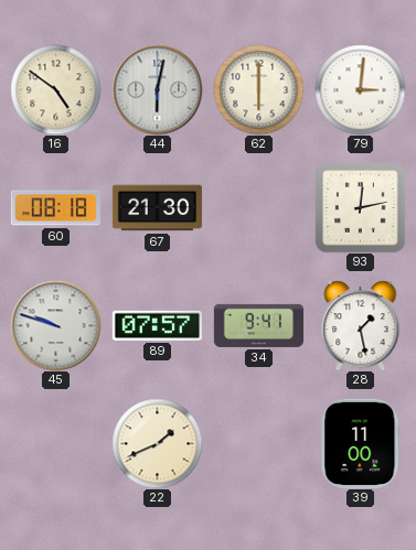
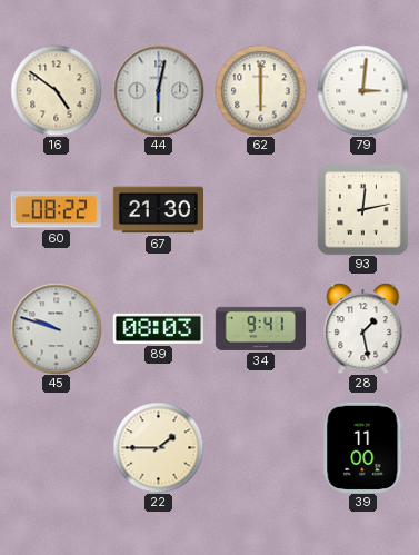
60: 08:18 -> 08:22 (56, 210)
89: 07:57 -> 08:03 (158, 328)
22: 1:41 -> 1:45 (158, 447)
